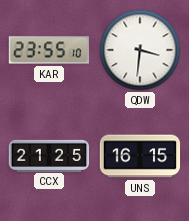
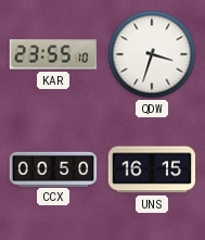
QDW: 3:31 -> 3:33 (152, 54)
CCX: 21:25 -> 00:50 (53, 168)
